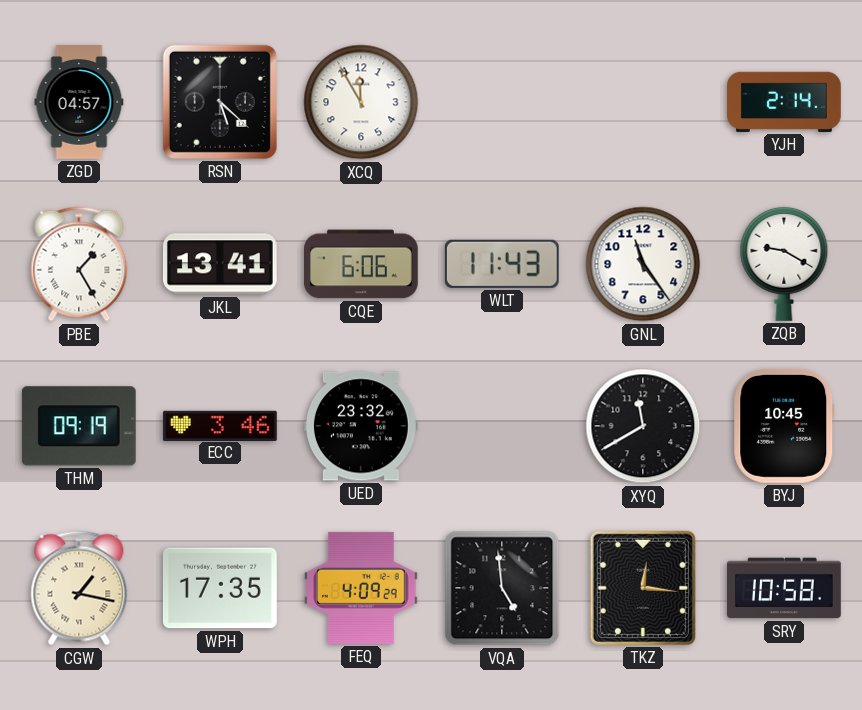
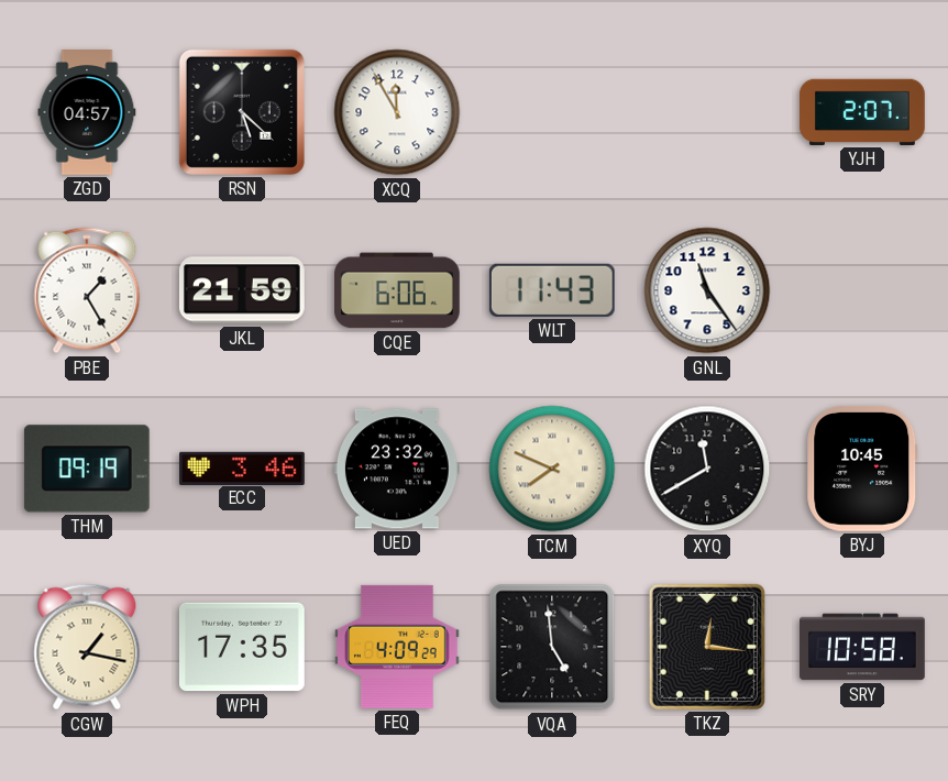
YJH: 2:14 -> 2:07 (863, 112)
JKL: 13:41 -> 21:59 (242, 290)
ZQB: 9:20 -> none (784, 264)
TCM: none -> 7:49 (552, 469)
